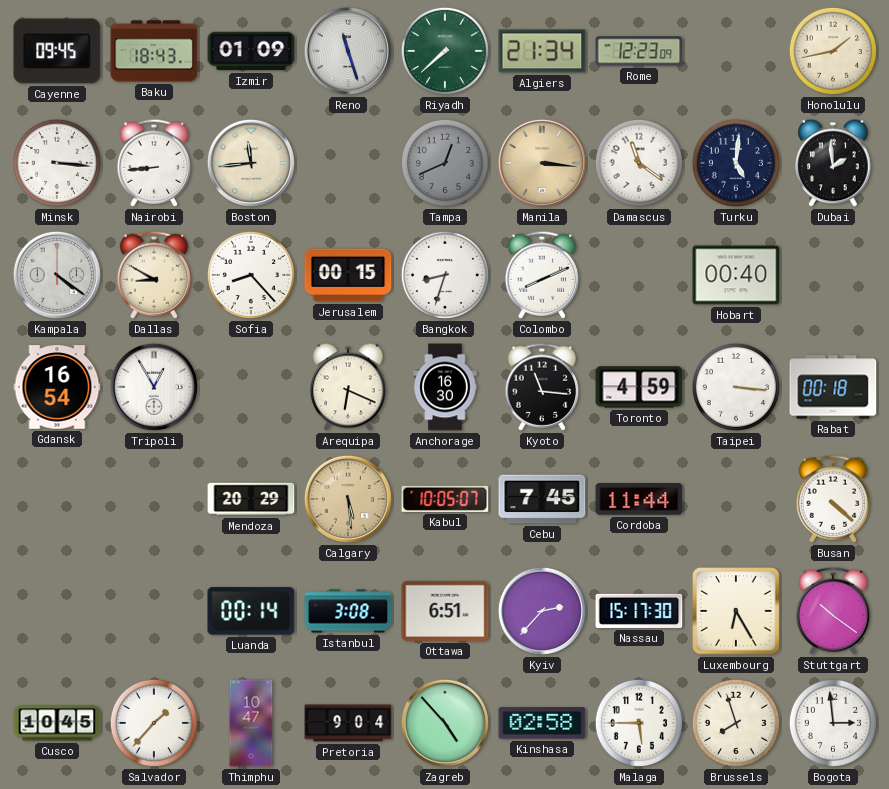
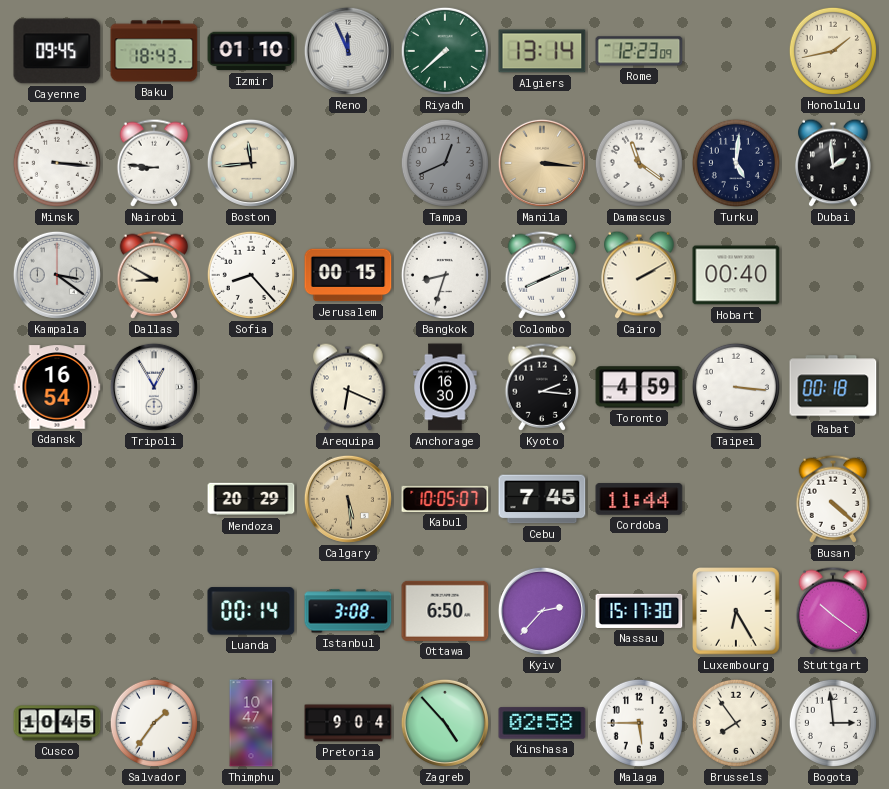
Izmir: 01:09 -> 01:10 (251, 51)
Reno: 11:27 -> 11:56 (348, 51)
Algiers: 21:34 -> 13:14 (542, 51)
Nairobi: 8:44 -> 8:46 (154, 163)
Kampala: 4:21 -> 3:21 (57, 275)
Cairo: none -> 2:10 (639, 275)
Kyoto: 11:16 -> 2:16 (542, 387)
Ottawa: 6:51 -> 6:50 (445, 611)
Salvador: 1:37 -> 1:36 (154, 723)
Brussels: 7:57 -> 7:54 (736, 723)
